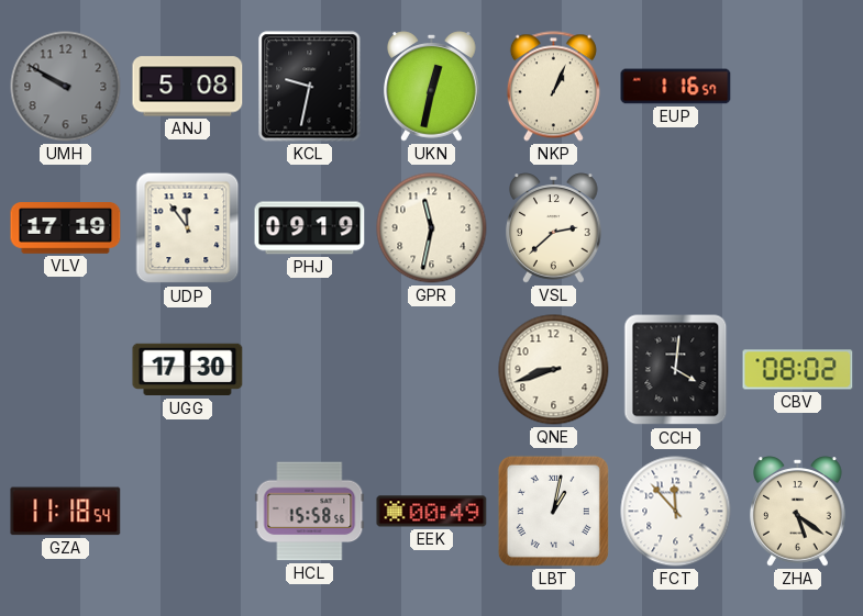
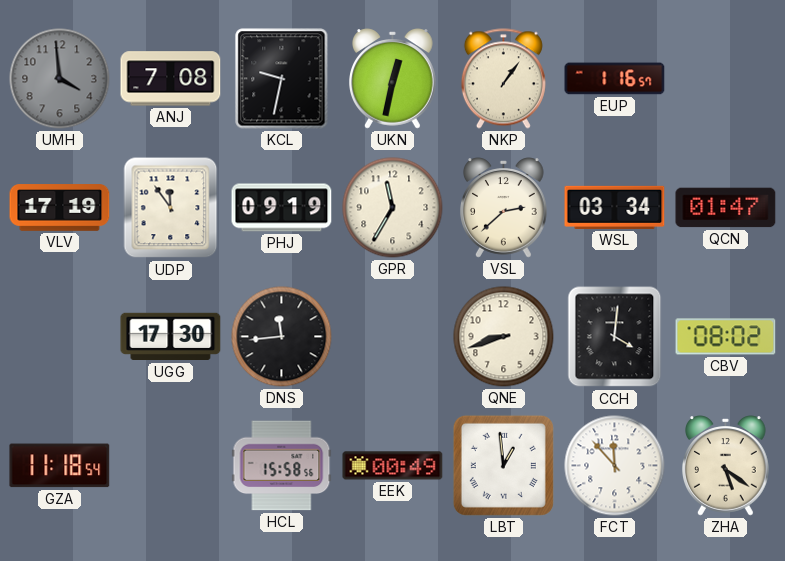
UMH: 9:50 -> 3:59 (60, 79)
ANJ: 5:08 -> 7:08 (171, 79)
NKP: 1:04 -> 1:06 (503, 79)
GPR: 11:32 -> 11:35 (393, 208)
WSL: none -> 03:34 (615, 207)
QCN: none -> 01:47 (726, 208)
DNS: none -> 11:44 (282, 337)
LBT: 1:02 -> 12:59 (503, 465)
